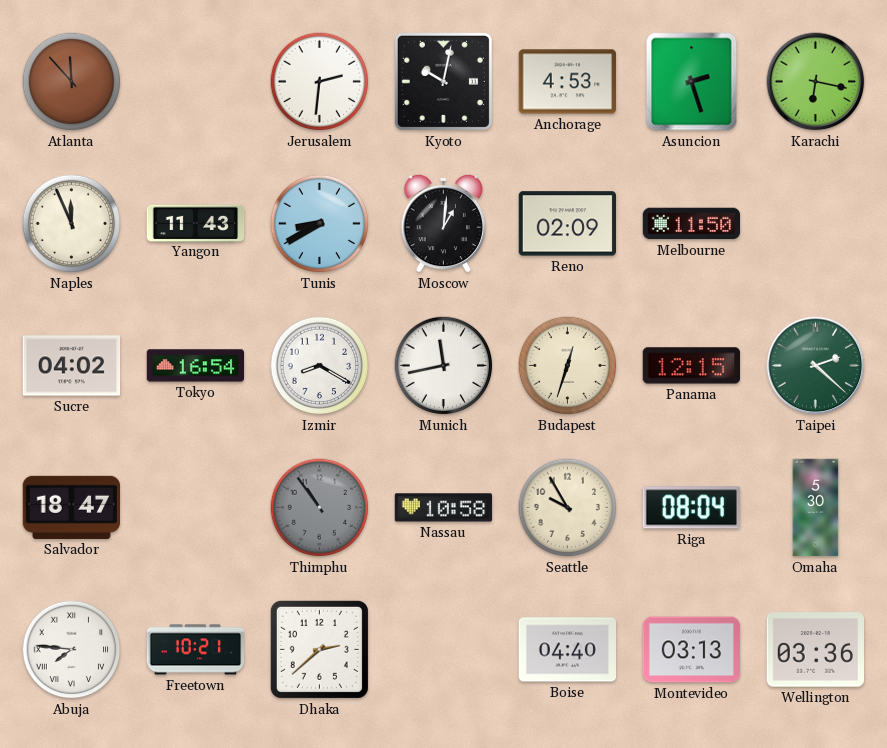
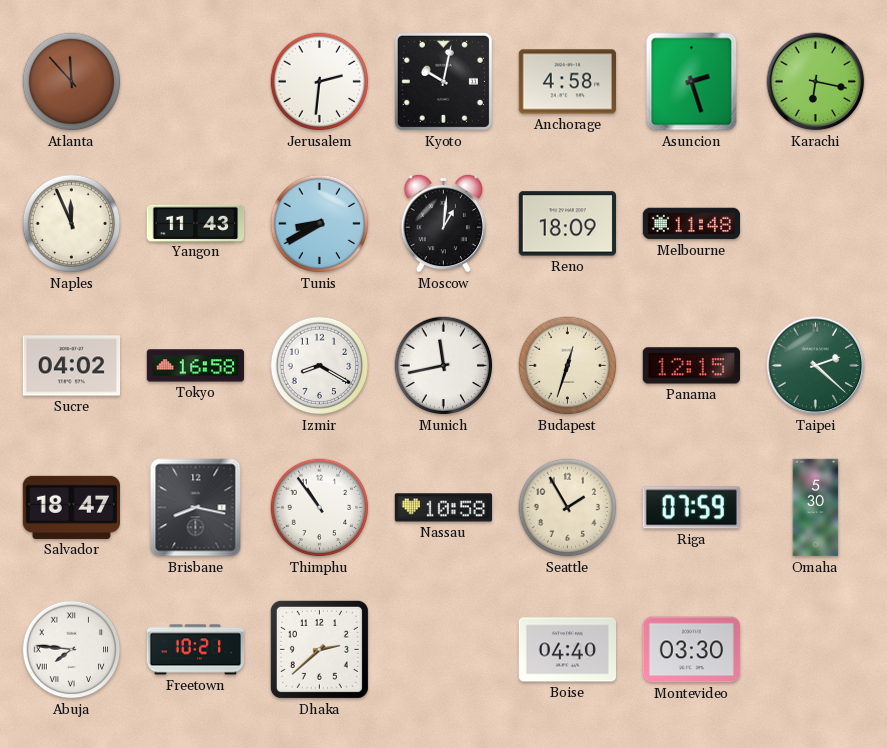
Anchorage: 4:53 -> 4:58 (568, 82)
Reno: 02:09 -> 18:09 (567, 224)
Melbourne: 11:50 -> 11:48 (692, 224)
Tokyo: 16:54 -> 16:58 (196, 366)
Brisbane: none -> 8:17 (196, 508)
Thimphu dial: grey -> white (320, 508)
Seattle: 9:55 -> 1:55 (568, 508)
Riga: 08:04 -> 07:59 (691, 508)
Montevideo: 03:13 -> 03:30 (692, 650)
Wellington: 03:36 -> none (815, 650)
